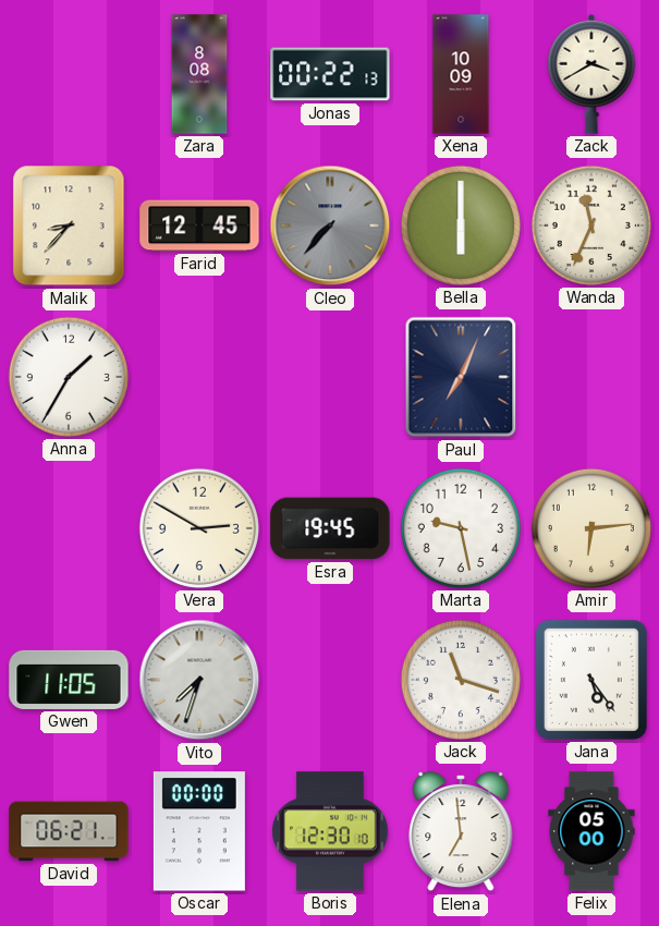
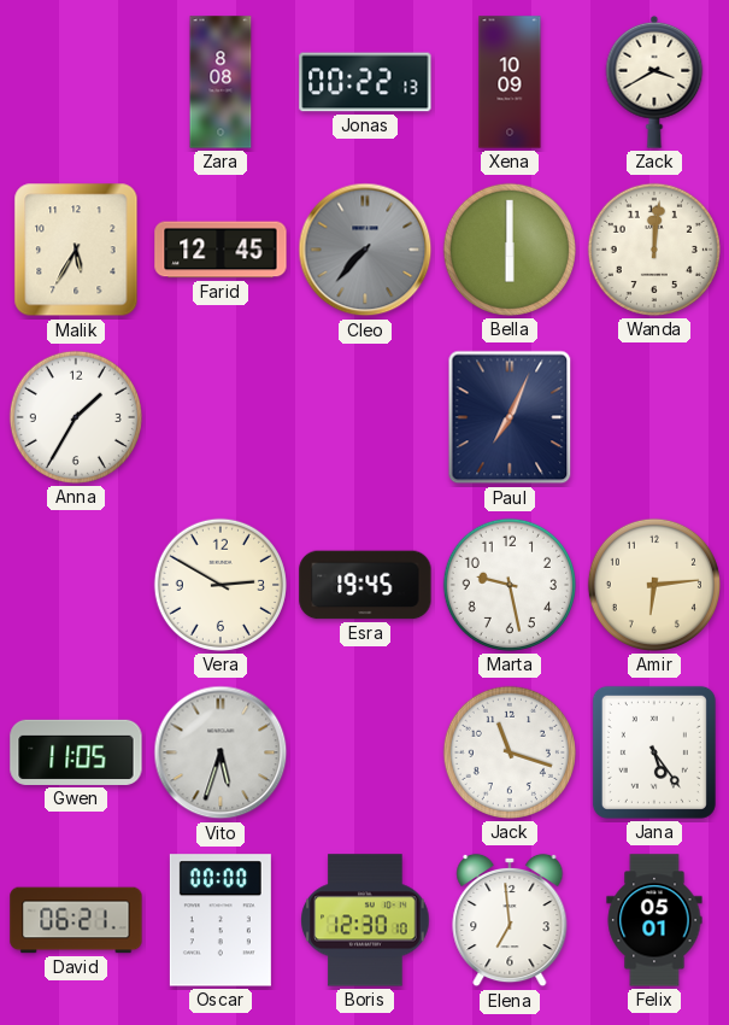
Malik: 8:37 -> 5:35 (76, 250)
Wanda: 11:34 -> 12:01 (654, 250)
Vito: 7:33 -> 5:33 (221, 752)
Felix: 05:00 -> 05:01 (654, 920)
